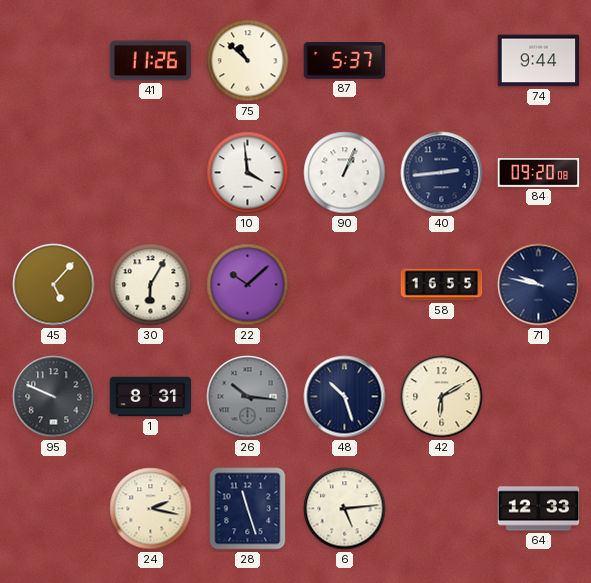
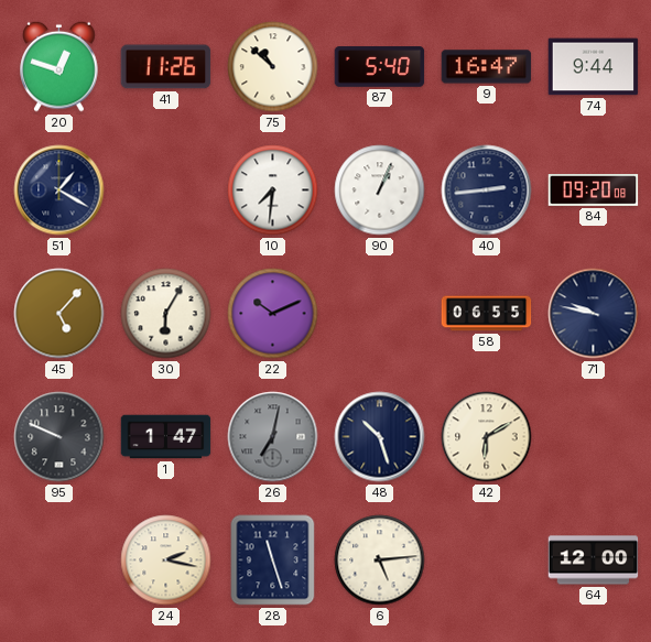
20: none -> 12:48 (59, 66)
87: 5:37 -> 5:40 (380, 67)
9: none -> 16:47 (487, 67)
51: none -> 1:20 (59, 191)
10: 3:59 -> 7:31 (273, 191)
22: 10:08 -> 10:11 (273, 314)
58: 16:55 -> 06:55 (487, 314)
1: 8:31 -> 1:47 (166, 437)
26: 10:16 -> 7:02 (273, 437)
64: 12:33 -> 12:00 (594, 561)
